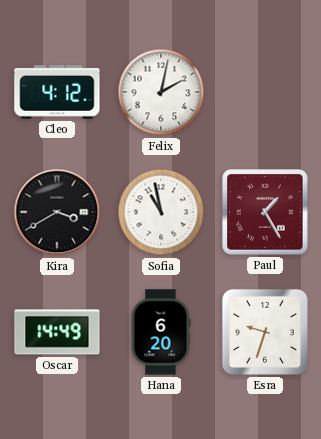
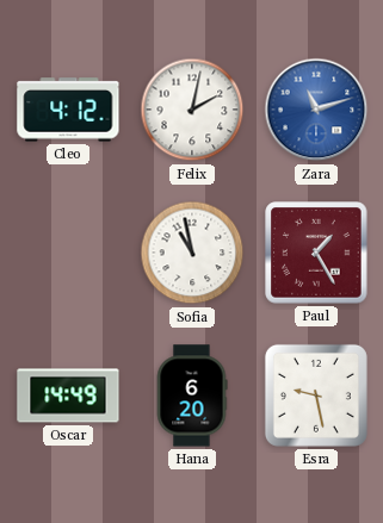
Zara: none -> 11:12 (316, 110)
Kira: 3:40 -> none (57, 212)
Esra: 9:33 -> 9:28 (316, 396)
